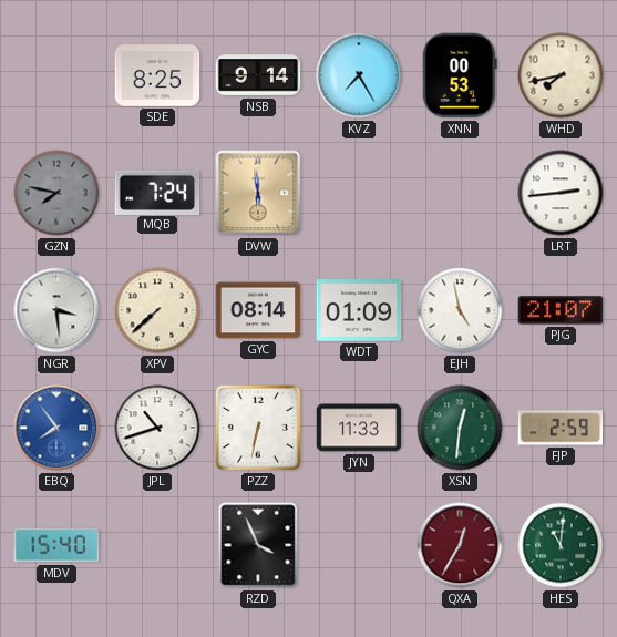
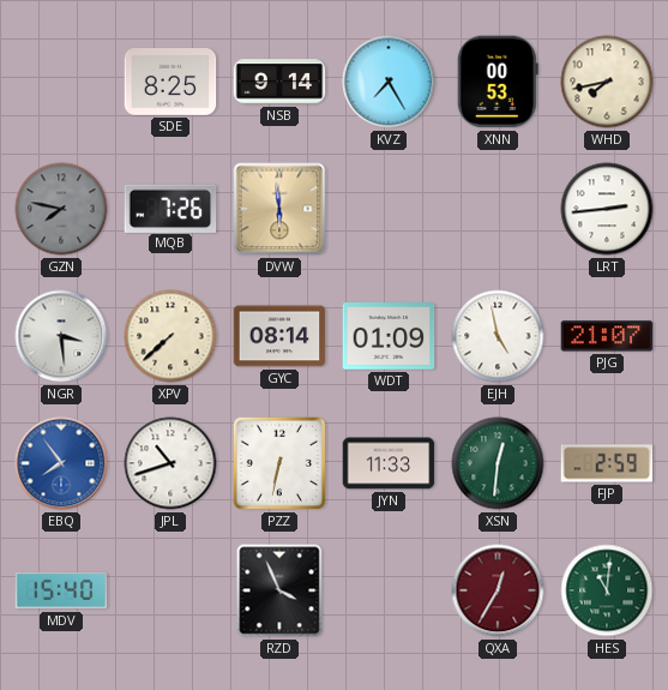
MQB: 7:24 -> 7:26 (170, 208)
